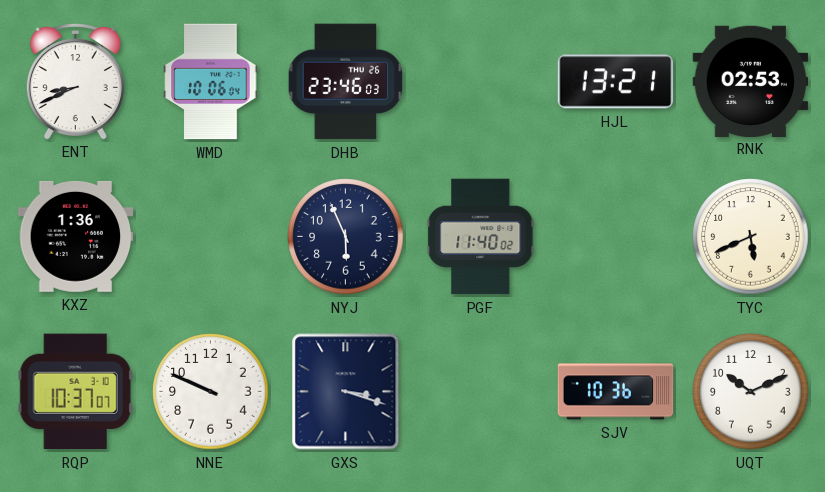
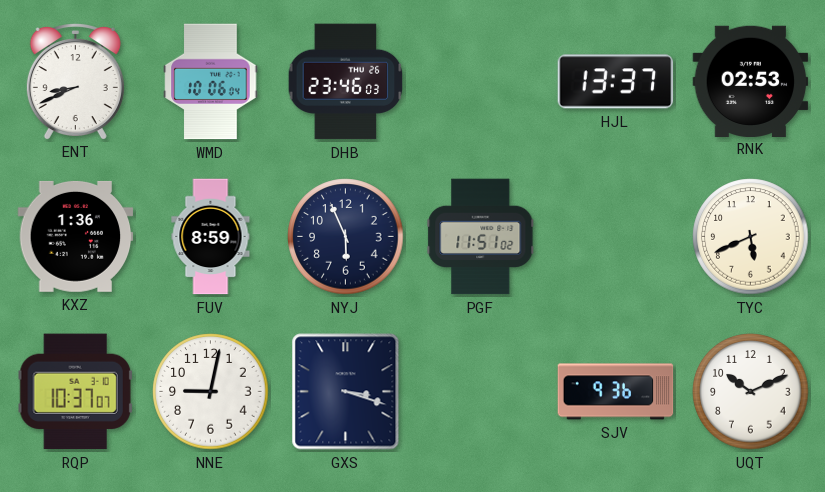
HJL: 13:21 -> 13:37 (616, 82)
FUV: none -> 8:59 (211, 237)
PGF: 11:40 -> 11:51 (481, 237)
NNE: 9:49 -> 9:02 (211, 392)
SJV: 10:36 -> 9:36 (616, 392)
